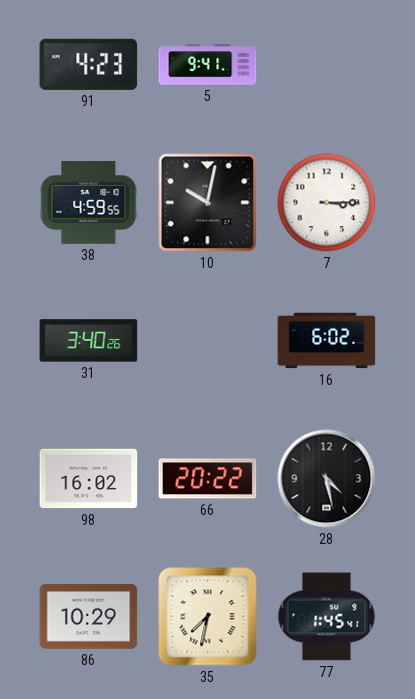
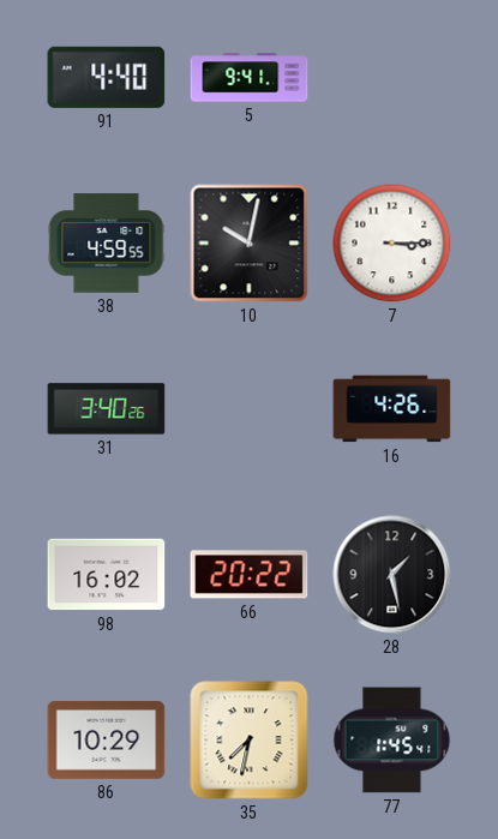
91: 4:23 -> 4:40 (107, 77)
16: 6:02 -> 4:26 (392, 409)
28: 4:28 -> 1:28 (392, 575)
